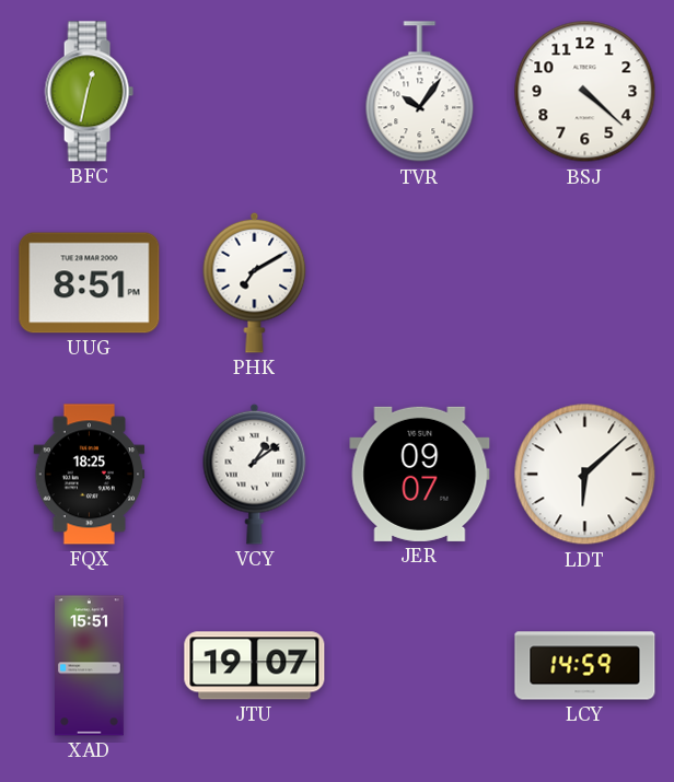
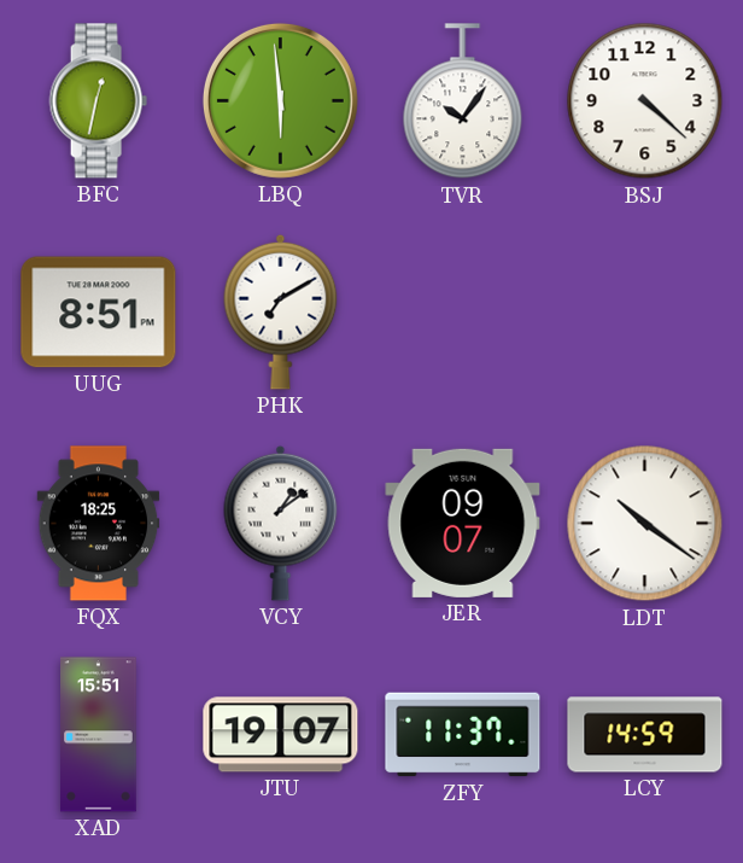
LBQ: none -> 5:59 (280, 100)
LDT: 6:08 -> 10:21 (645, 524)
ZFY: none -> 11:37 (463, 735)
